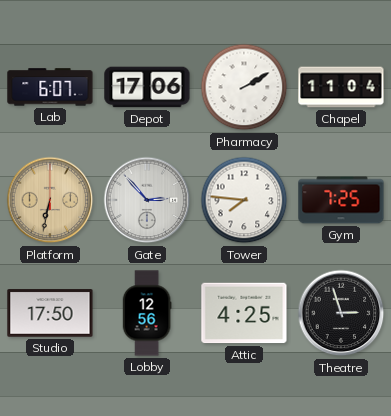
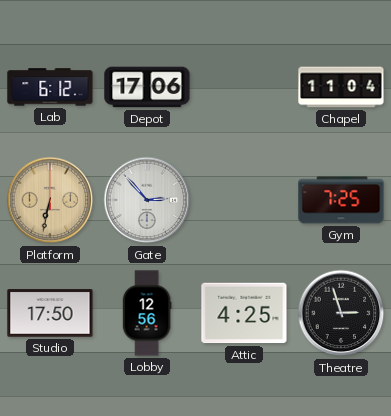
Lab: 6:07 -> 6:12 (50, 87)
Pharmacy: 2:10 -> none (244, 87)
Tower: 7:46 -> none (244, 200)
